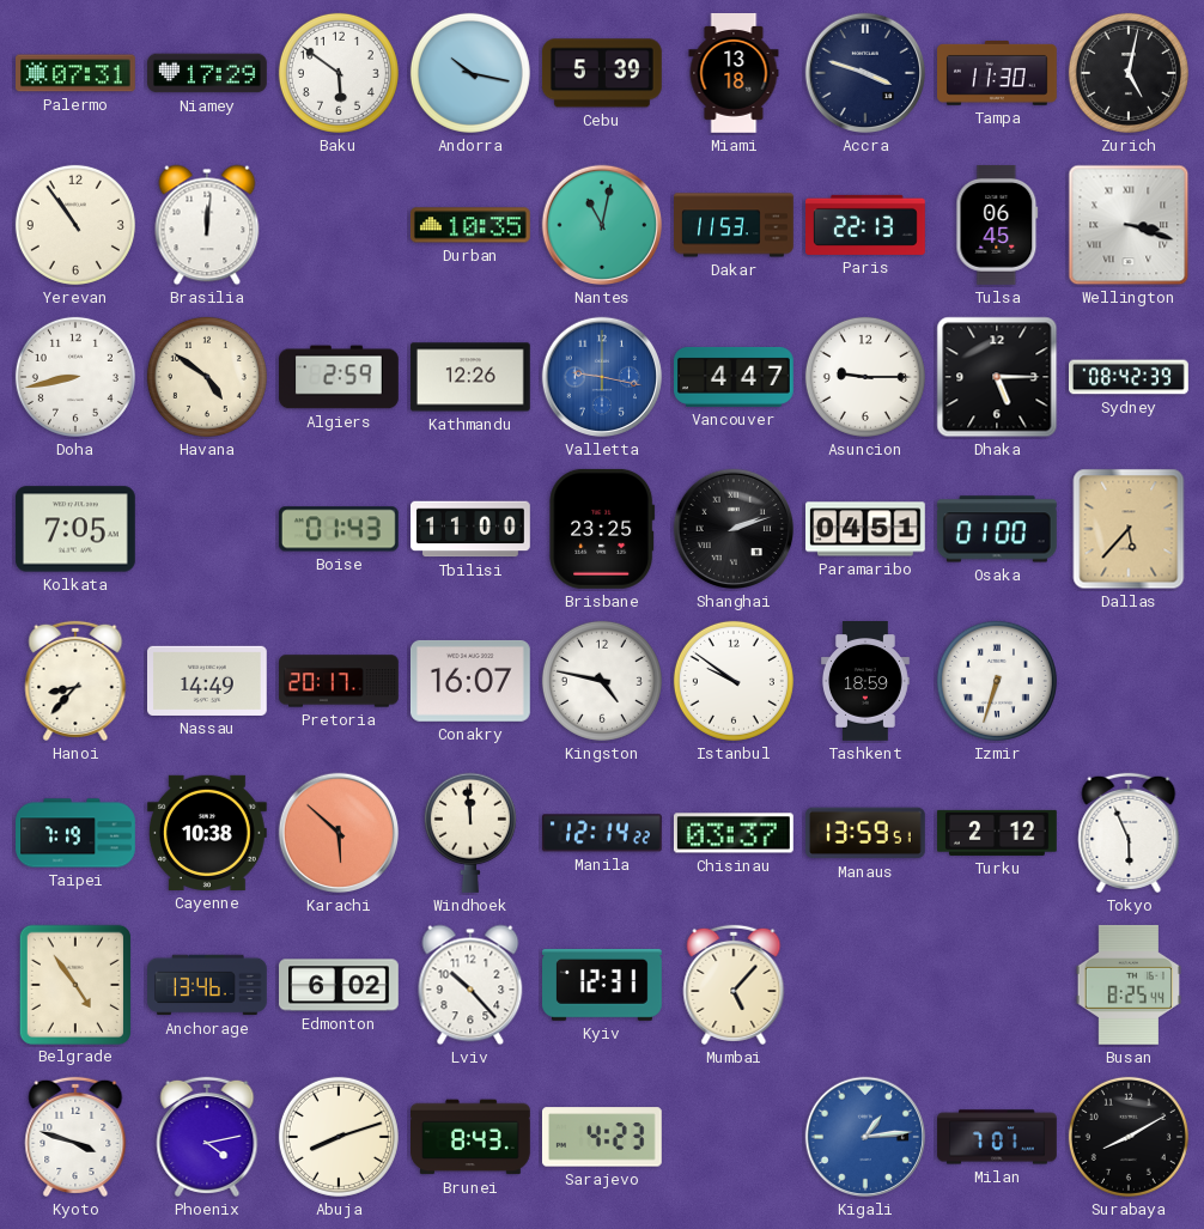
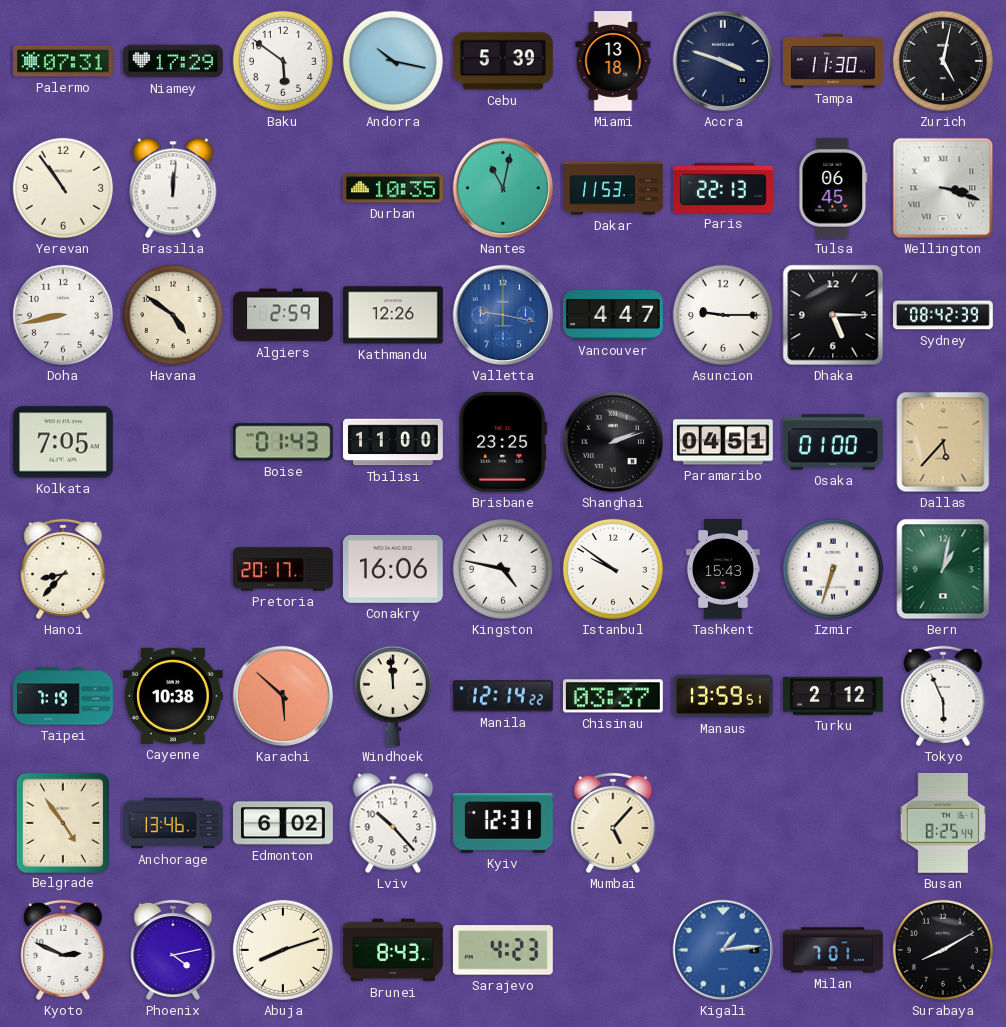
Nassau: 14:49 -> none (208, 681)
Conakry: 16:07 -> 16:06 (393, 569)
Tashkent: 18:59 -> 15:43 (723, 570)
Bern: none -> 1:02 (943, 569)
Kyoto: 3:48 -> 2:49 (63, 950)
